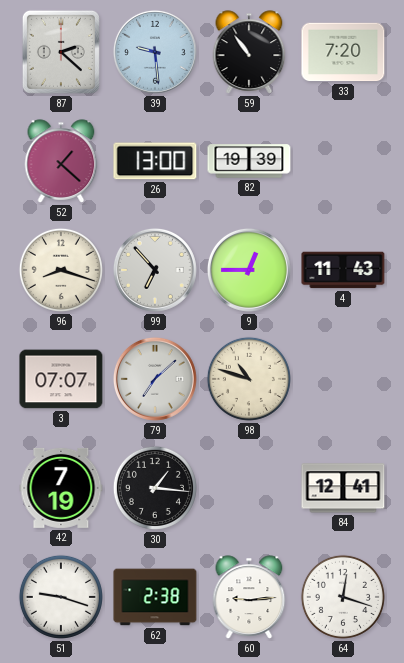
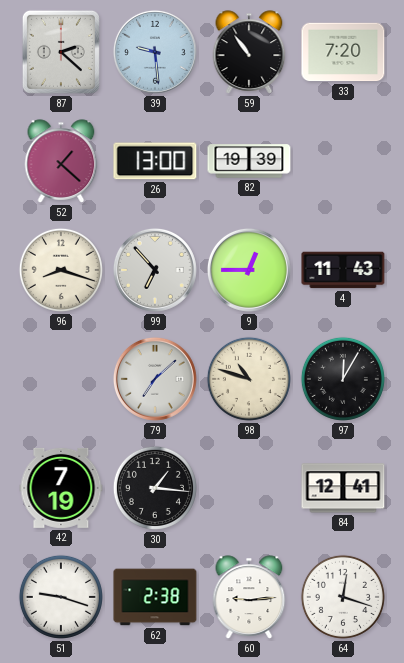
3: 07:07 -> none (61, 379)
97: none -> 12:05 (343, 379)
